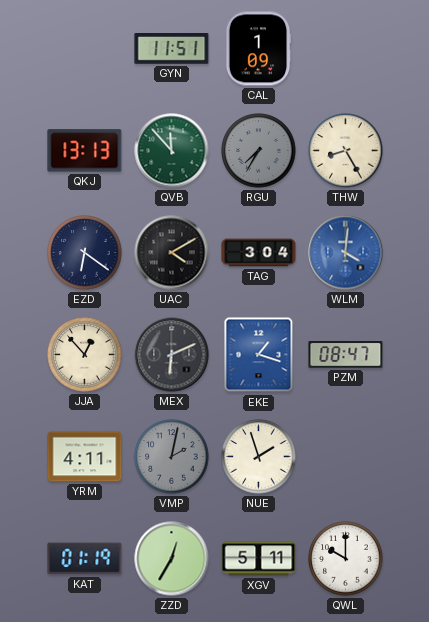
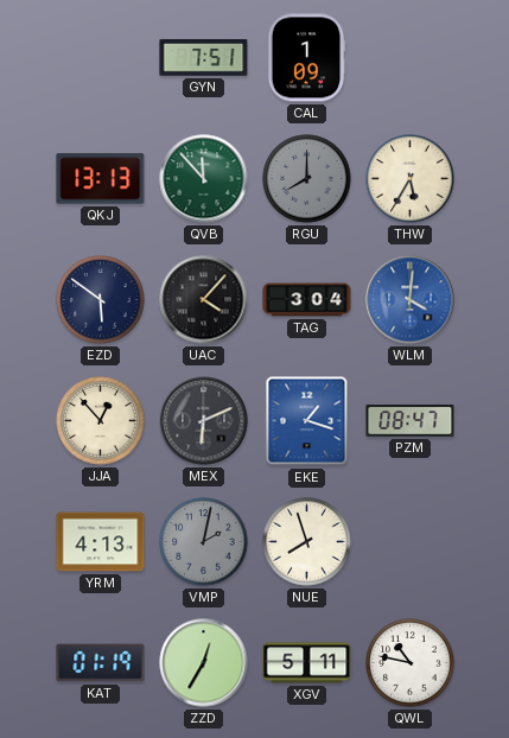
GYN: 11:51 -> 7:51 (204, 58)
RGU: 7:35 -> 8:00 (307, 179)
THW: 8:25 -> 5:35 (411, 179)
EZD: 6:21 -> 5:51 (101, 300)
UAC: 4:10 -> 4:07 (204, 300)
YRM: 4:11 -> 4:13 (101, 542)
NUE: 1:57 -> 7:57 (307, 542)
QWL: 10:00 -> 10:47 (411, 663)
